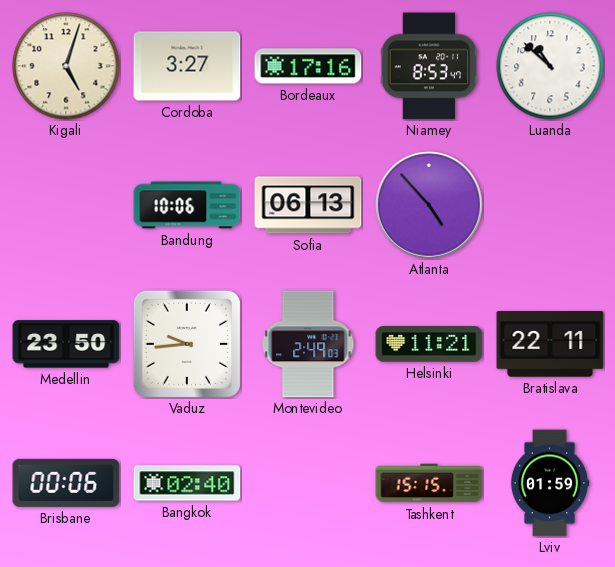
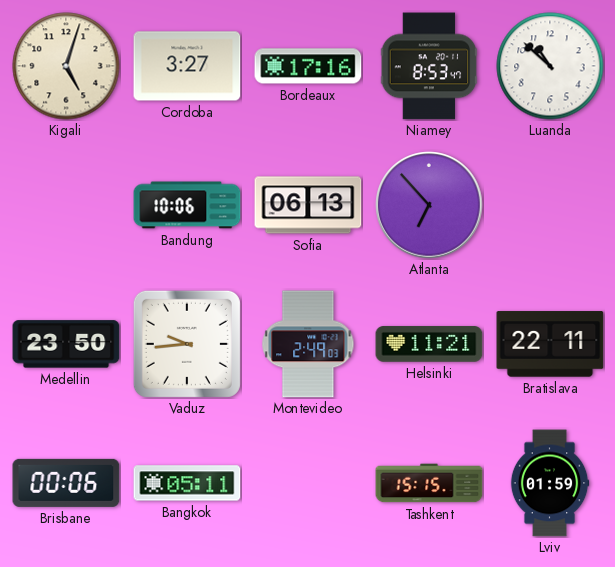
Atlanta: 4:53 -> 6:53 (429, 205)
Bangkok: 02:40 -> 05:11 (187, 483)
